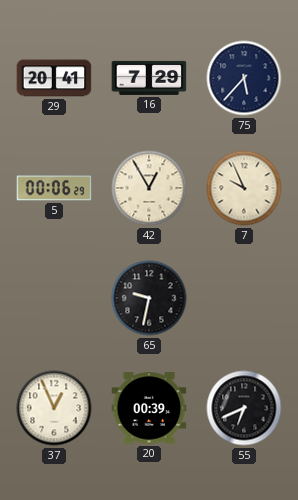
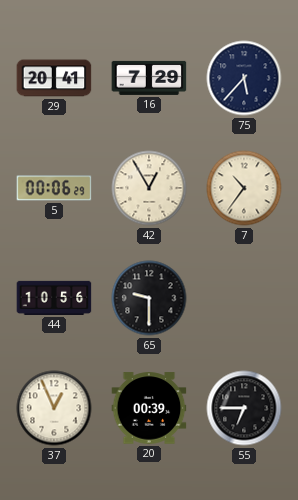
7: 9:56 -> 10:36 (244, 188)
44: none -> 10:56 (54, 298)
65: 9:32 -> 9:30 (149, 298)
55: 6:41 -> 6:45 (244, 408)
